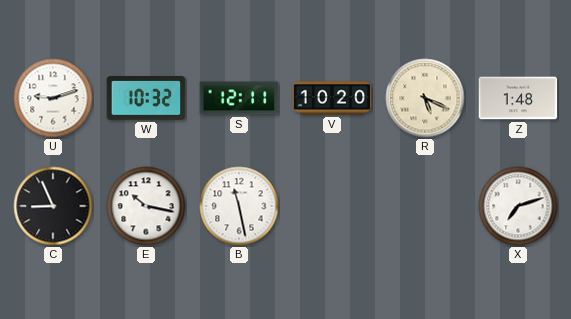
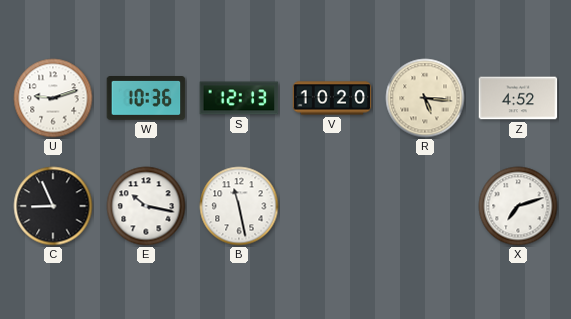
W: 10:32 -> 10:36 (146, 99)
S: 12:11 -> 12:13 (239, 98)
R: 5:19 -> 5:16 (425, 98)
Z: 1:48 -> 4:52 (518, 98)
